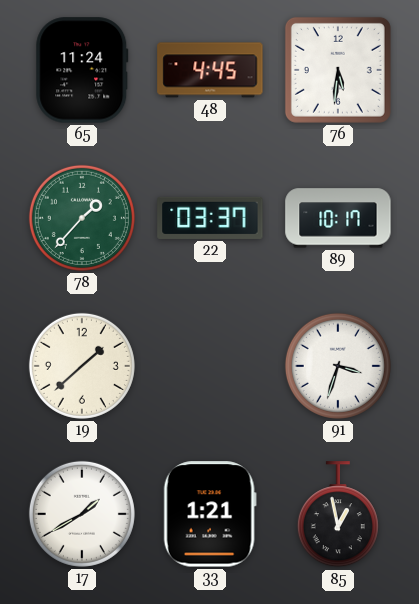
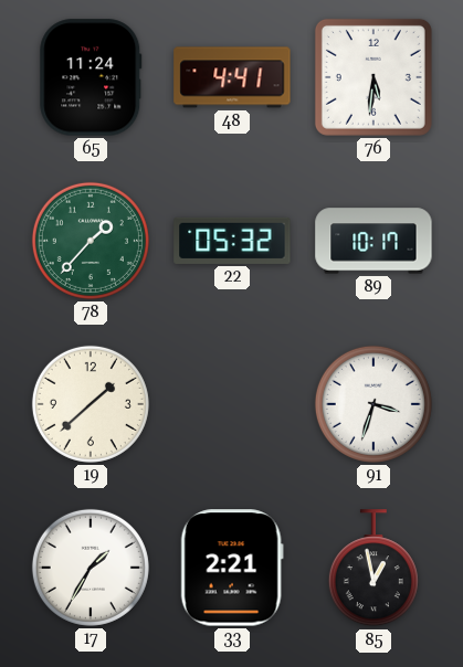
48: 4:45 -> 4:41 (232, 77)
22: 03:37 -> 05:32 (232, 241)
17: 1:40 -> 1:35 (91, 568)
33: 1:21 -> 2:21 (232, 568)
